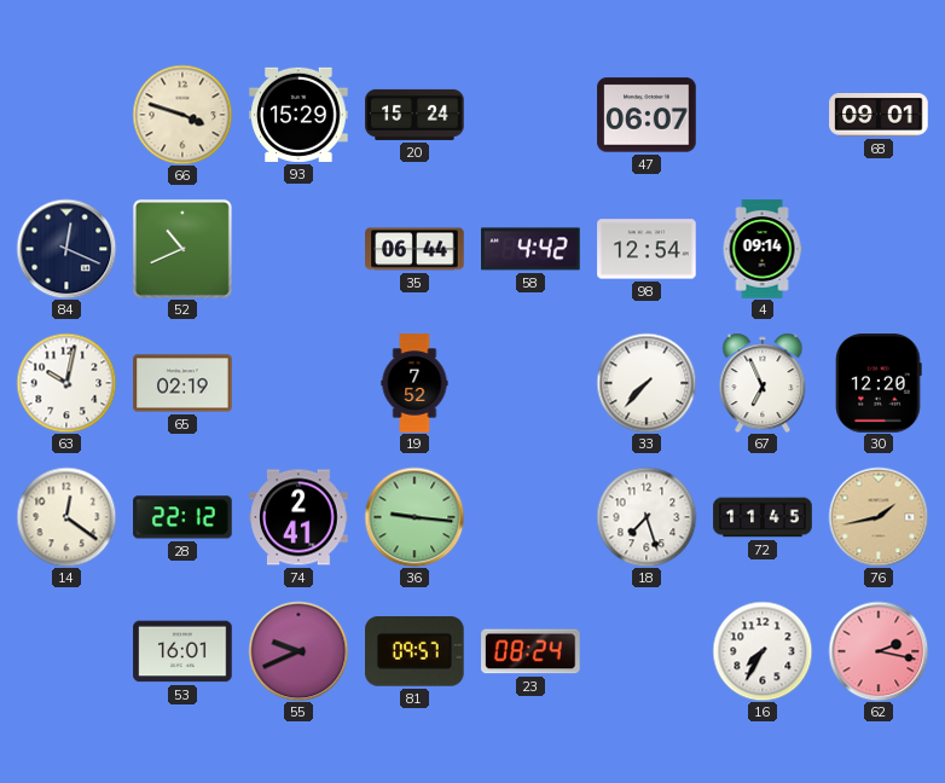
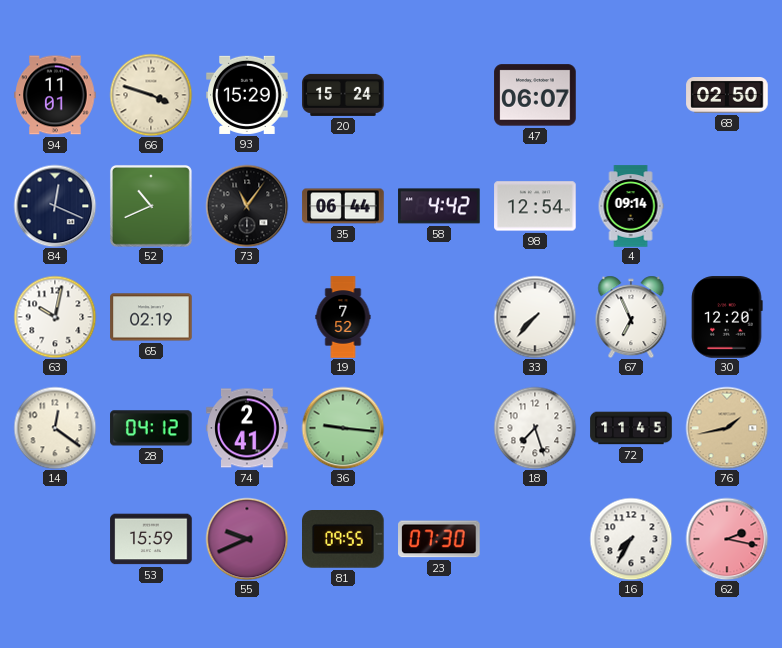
94: none -> 11:01 (55, 95)
68: 09:01 -> 02:50 (727, 96)
73: none -> 11:06 (247, 206)
28: 22:12 -> 04:12 (151, 428)
53: 16:01 -> 15:59 (151, 539)
81: 09:57 -> 09:55 (344, 540)
23: 08:24 -> 07:30 (439, 539)
